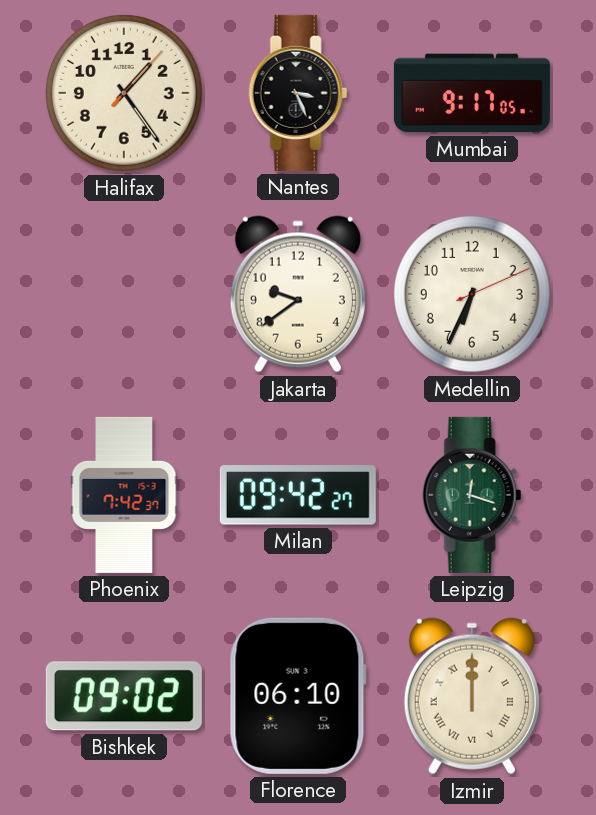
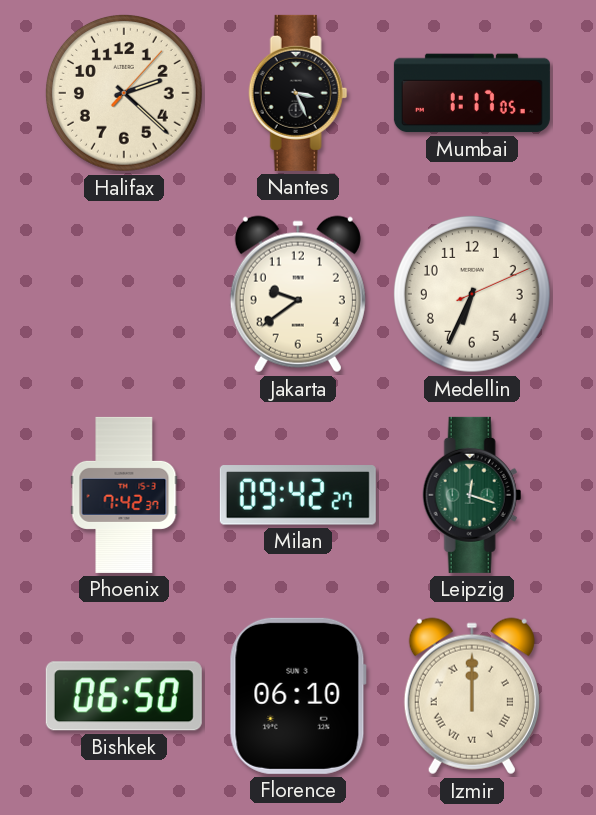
Halifax: 1:24 -> 2:22 (124, 93)
Mumbai: 9:17 -> 1:17 (472, 93)
Bishkek: 09:02 -> 06:50 (124, 696)
